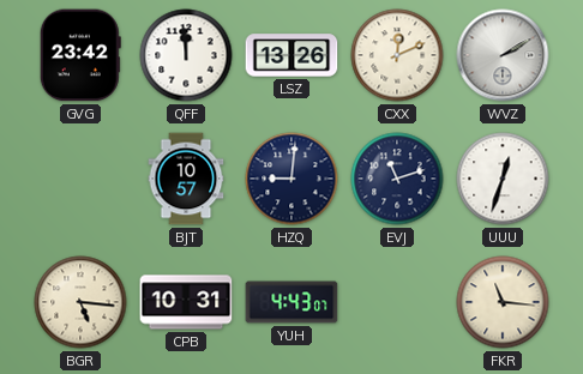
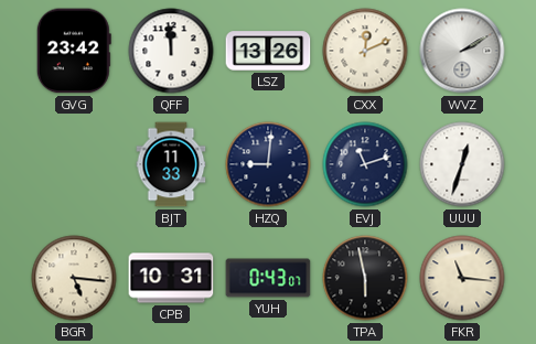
BJT: 10:57 -> 11:33 (171, 164)
YUH: 4:43 -> 0:43 (268, 278)
TPA: none -> 5:58 (365, 278)
